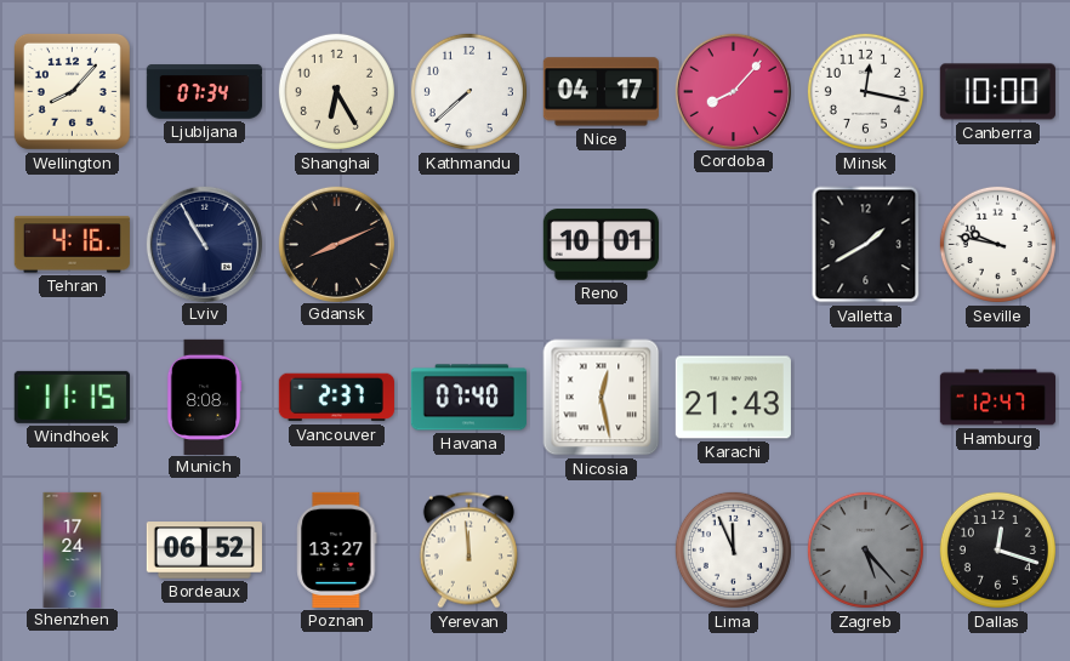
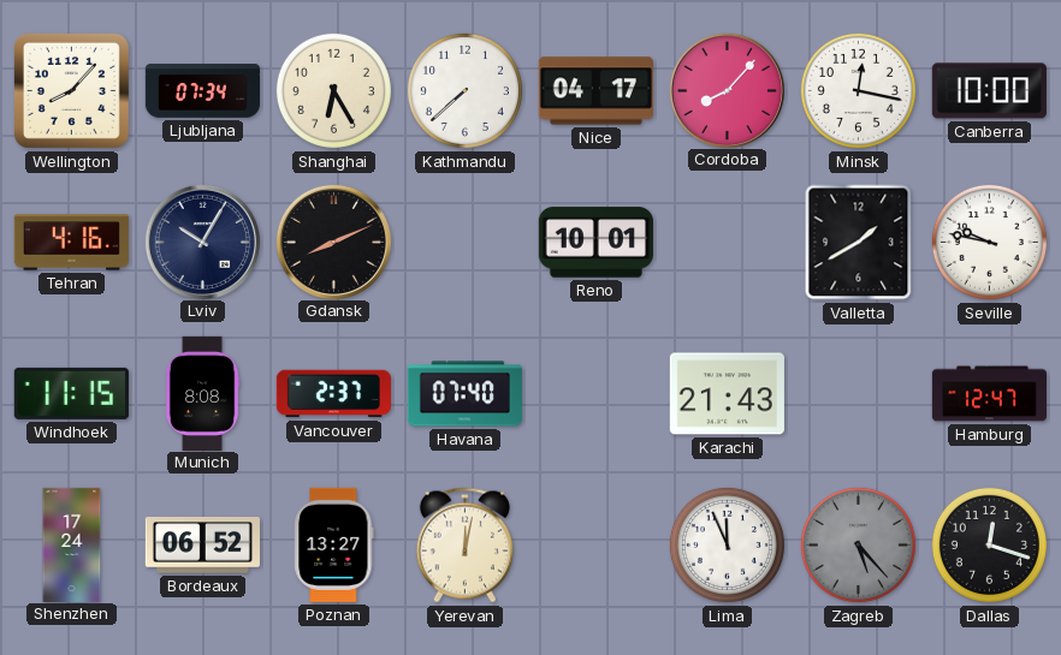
Lviv: 10:55 -> 10:05 (202, 242)
Nicosia: 12:28 -> none (602, 398)
Yerevan: 11:59 -> 12:02 (464, 546)
